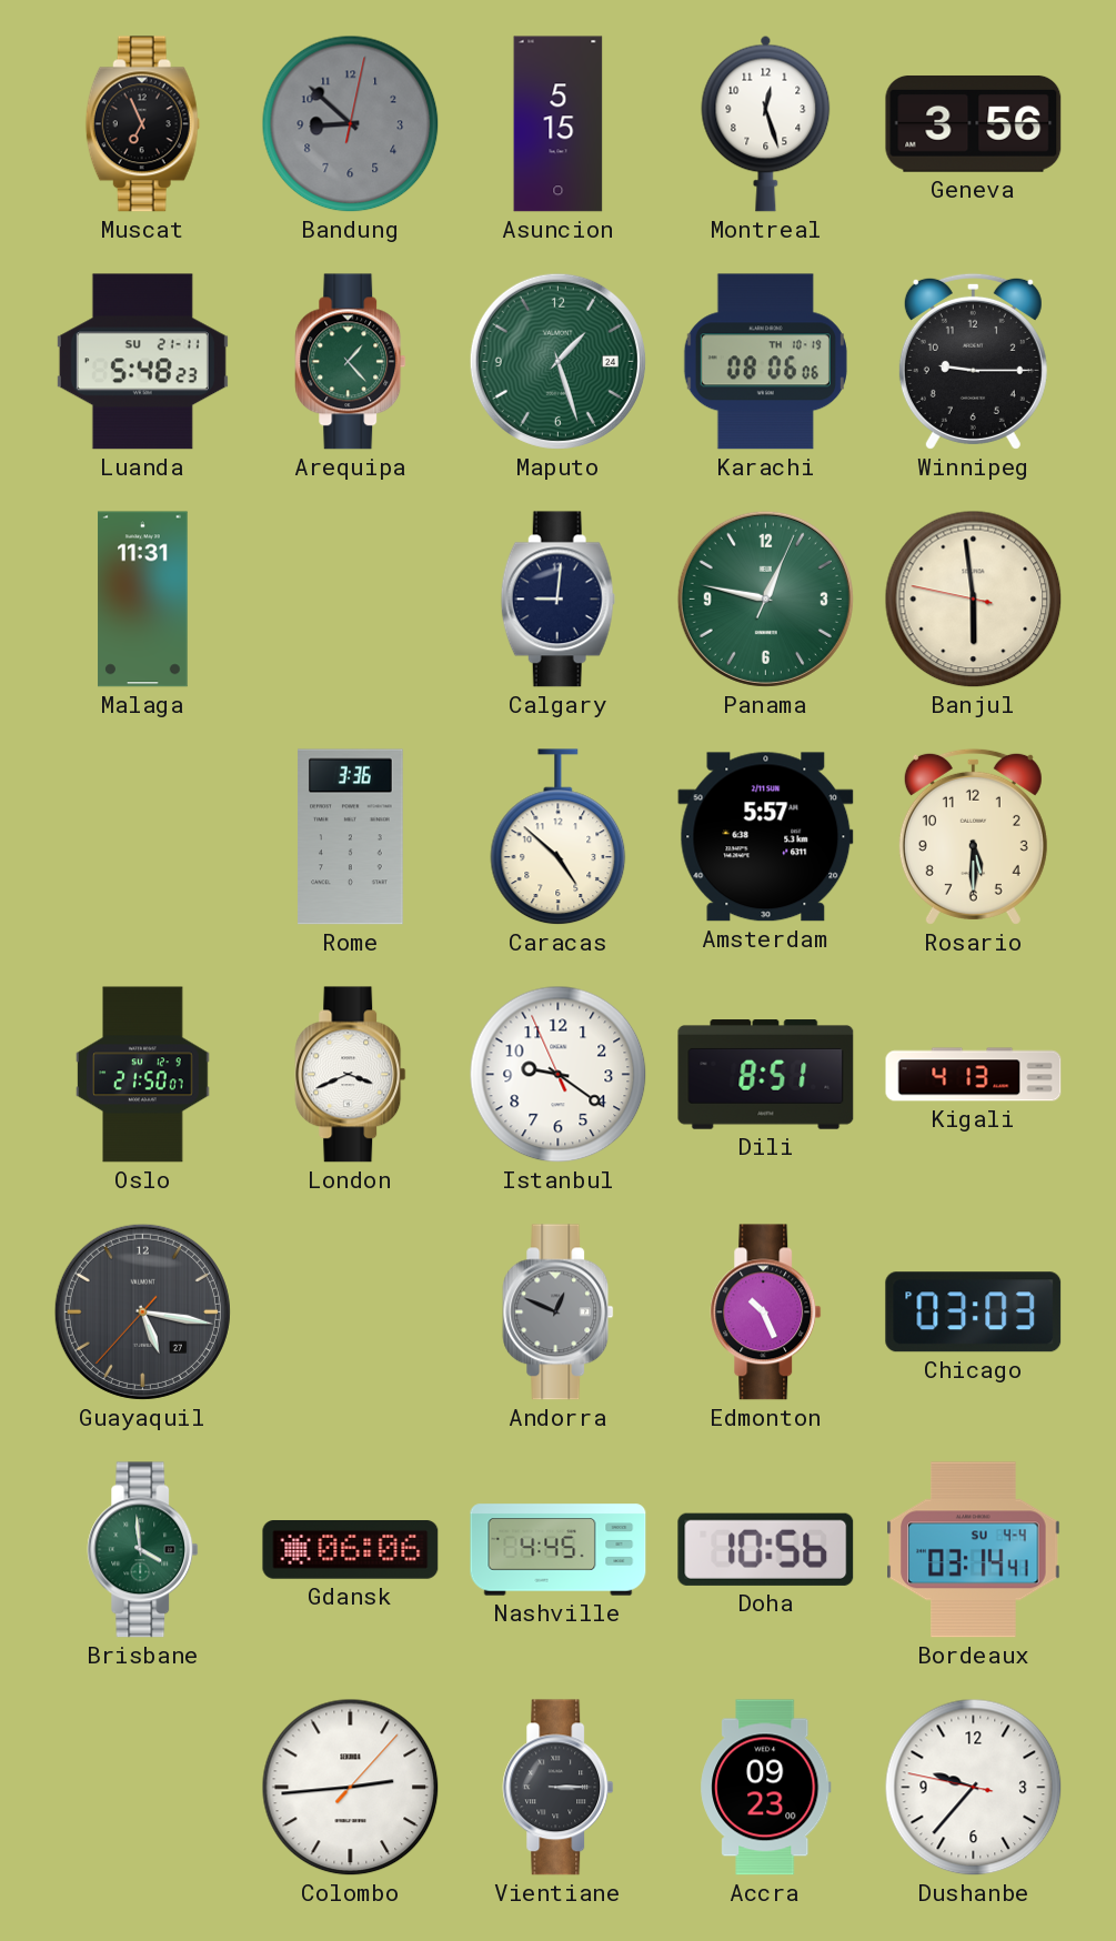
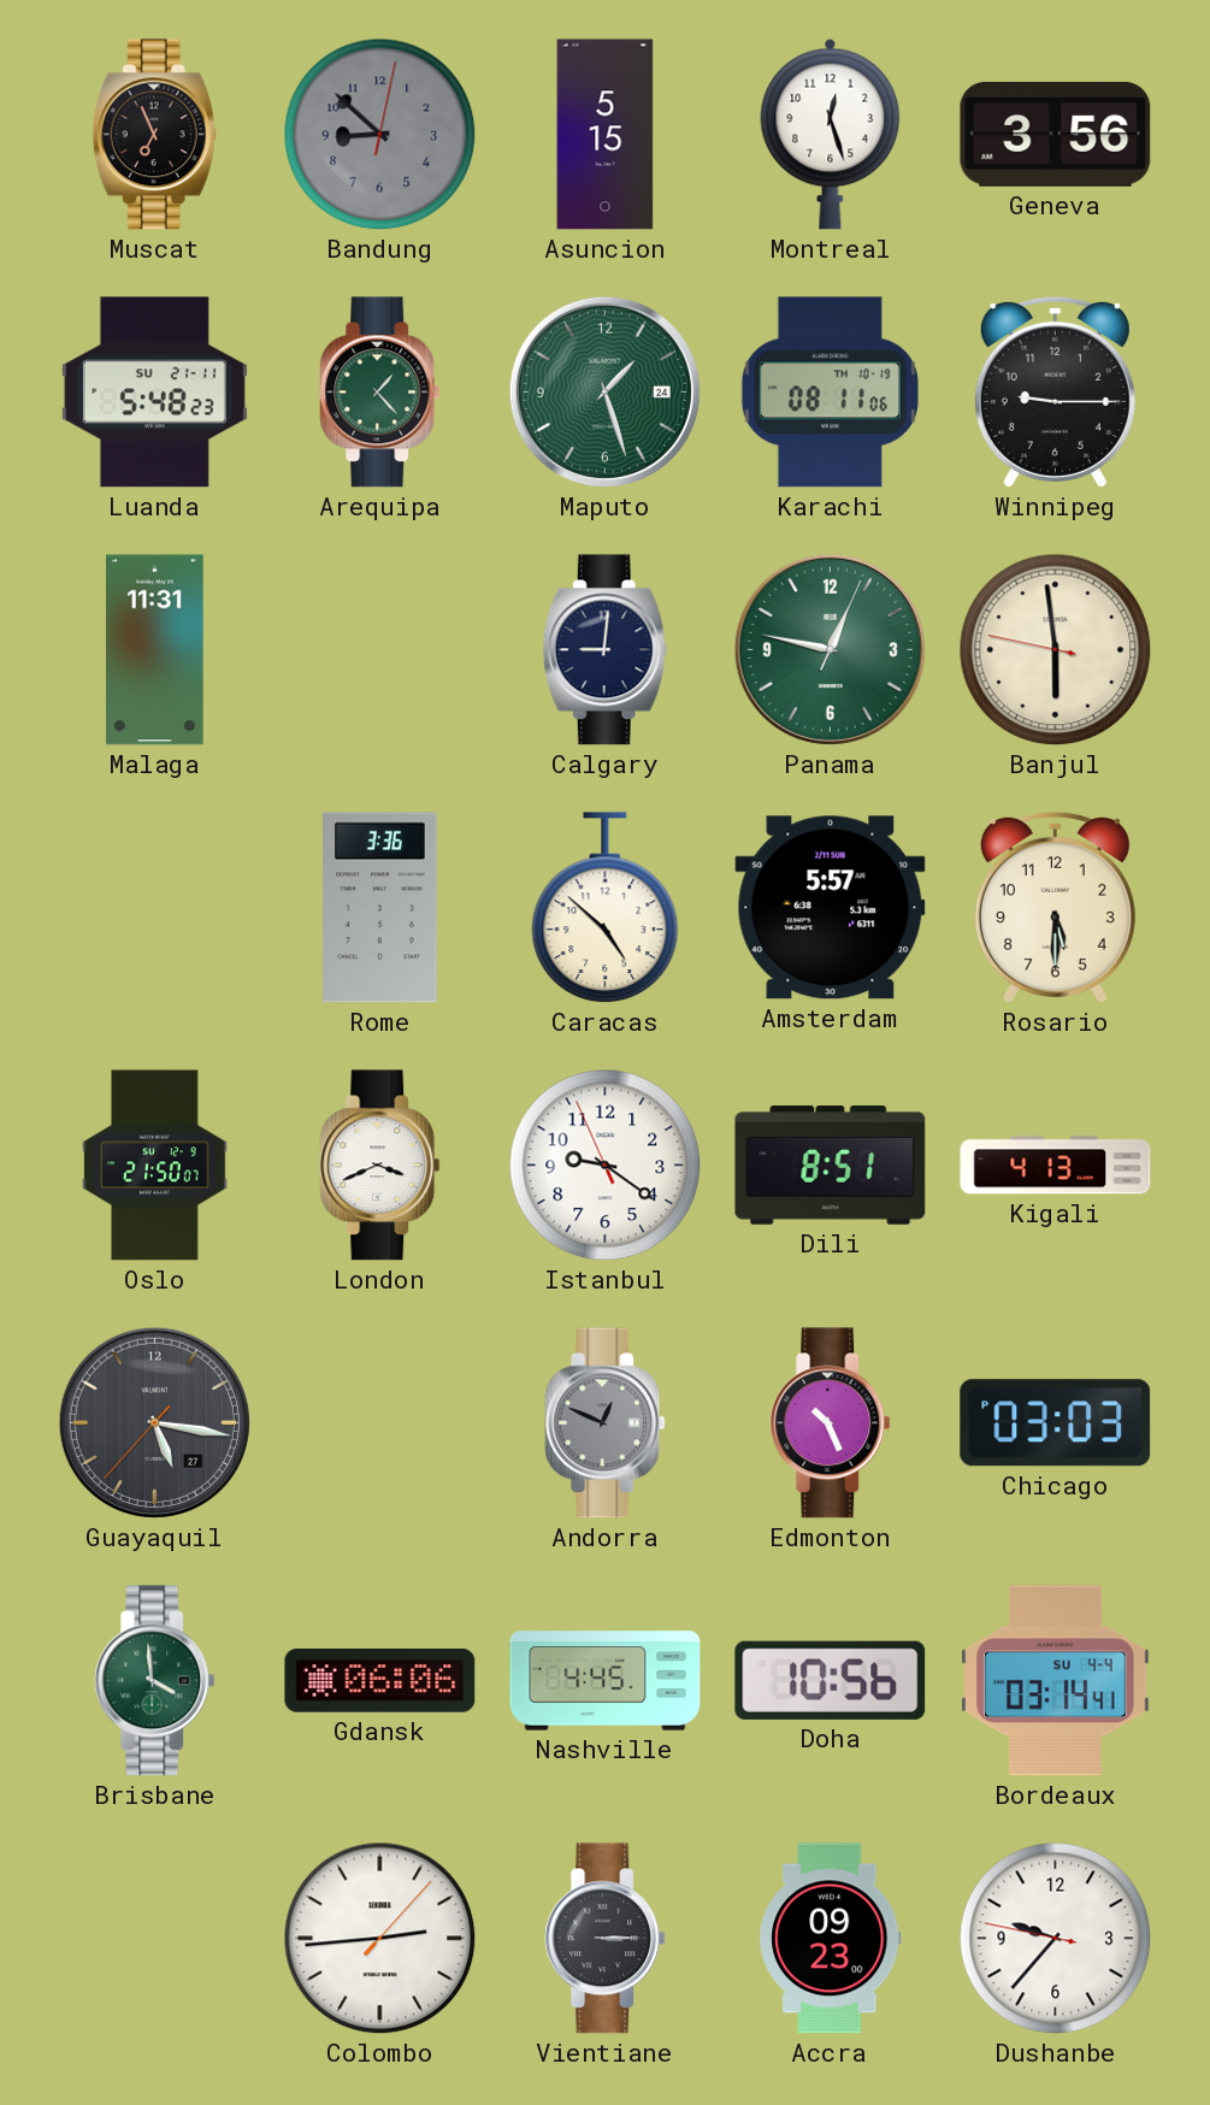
Karachi: 08:06 -> 08:11 (830, 393)
